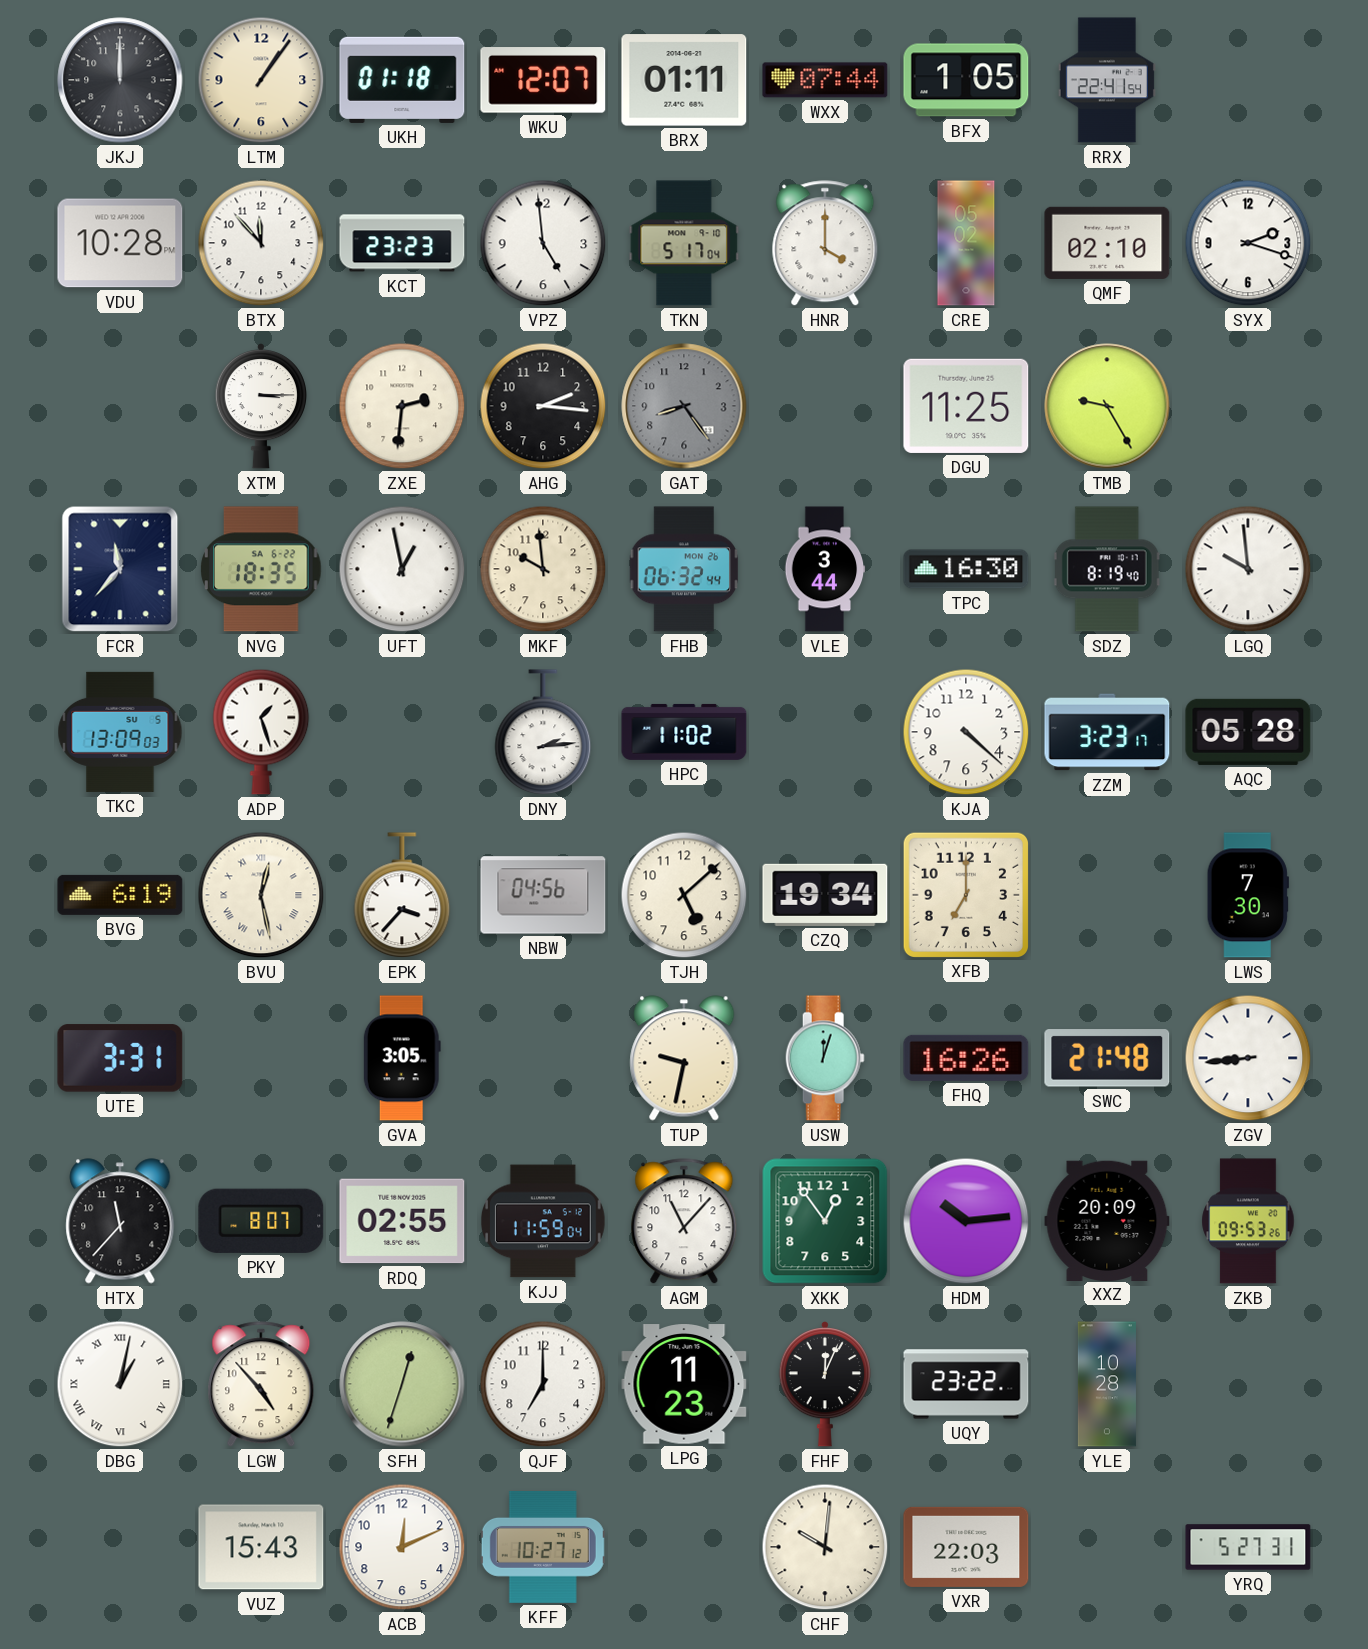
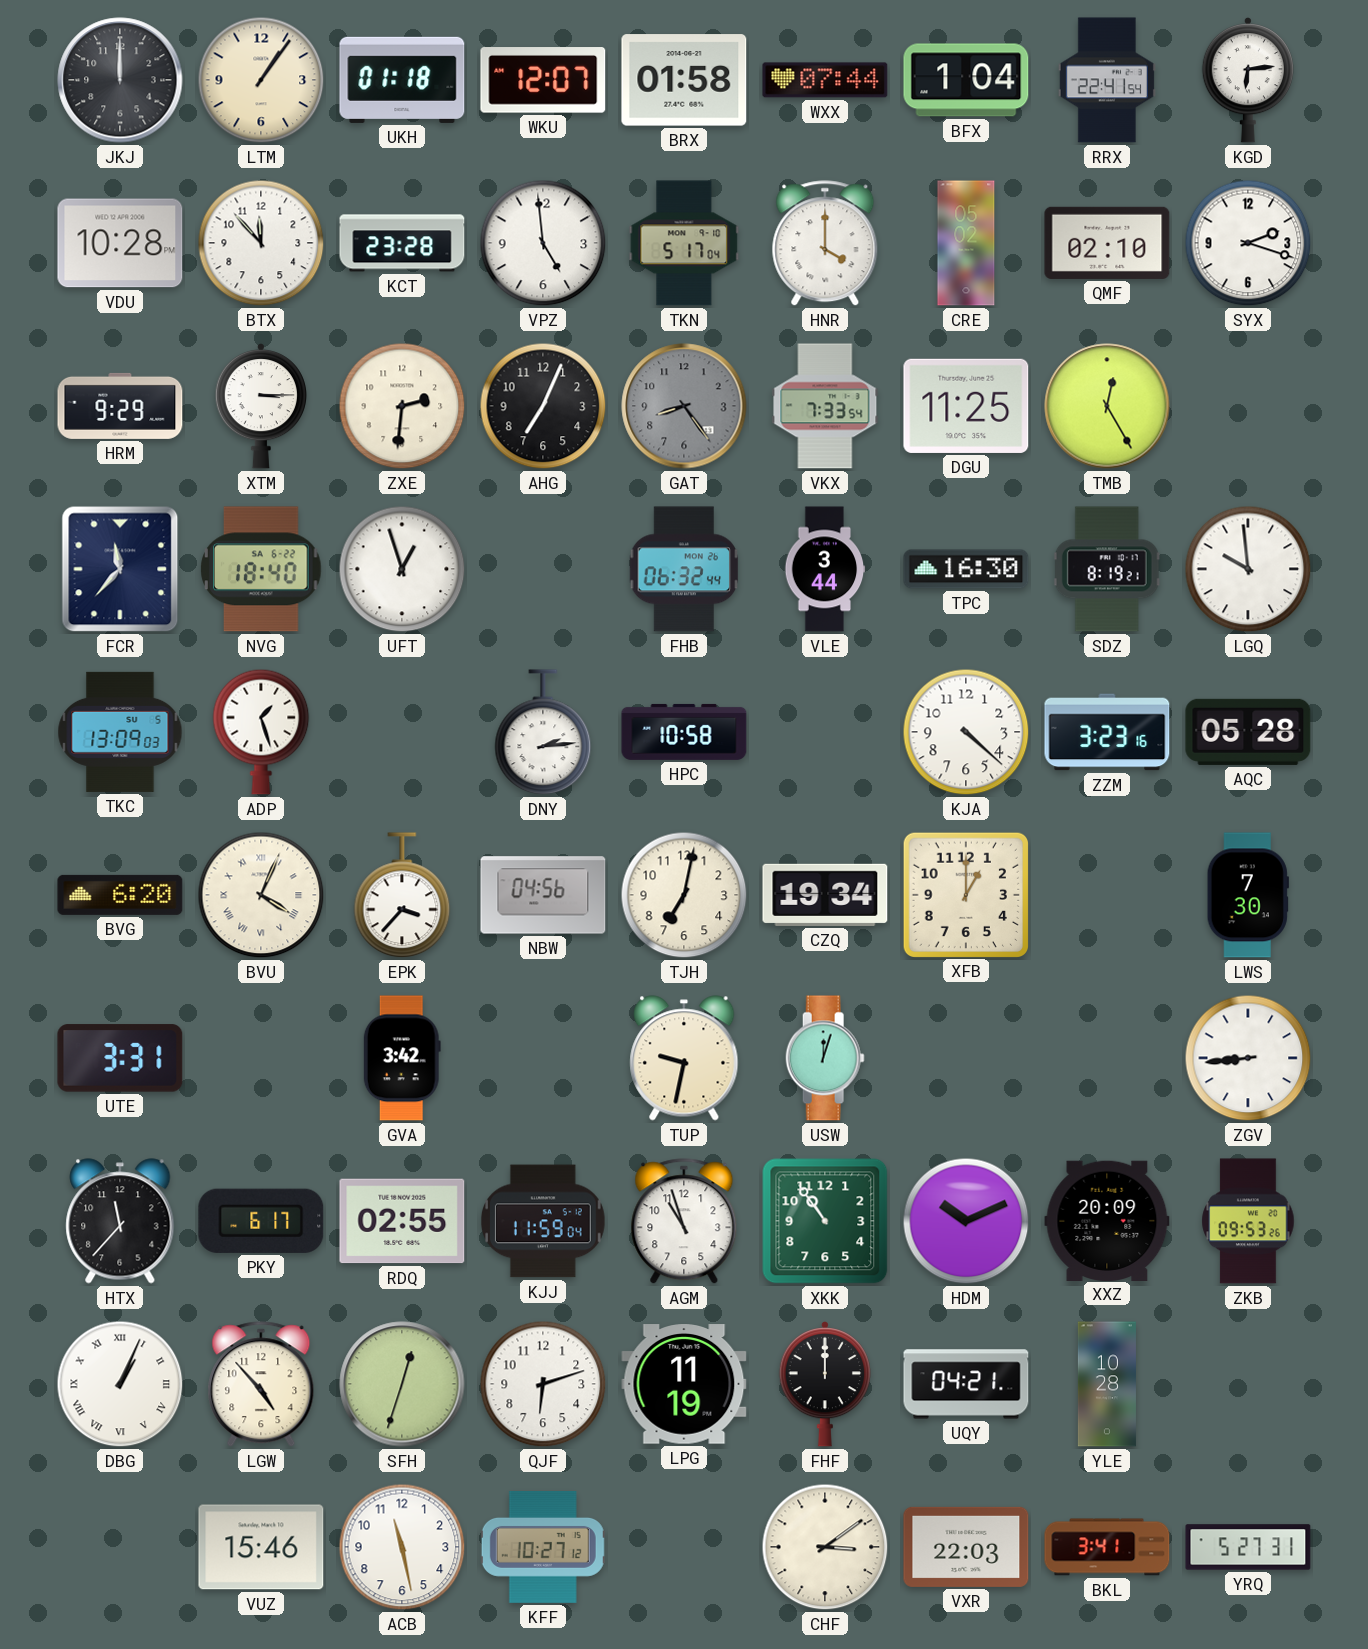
BRX: 01:11 -> 01:58 (684, 80)
BFX: 1:05 -> 1:04 (966, 80)
KGD: none -> 6:14 (1247, 80)
KCT: 23:23 -> 23:28 (402, 243)
HRM: none -> 9:29 (120, 406)
AHG: 2:16 -> 7:04 (543, 406)
VKX: none -> 7:33 (825, 406)
TMB: 9:25 -> 12:25 (1107, 406)
NVG: 18:35 -> 18:40 (261, 569)
UFT: 12:58 -> 12:57 (402, 569)
MKF: 9:59 -> none (543, 569)
SDZ: 8:19:40 -> 8:19:21 (1107, 569)
HPC: 11:02 -> 10:58 (684, 732)
ZZM: 3:23:17 -> 3:23:16 (1107, 732)
BVG: 6:19 -> 6:20 (120, 895)
BVU: 12:28 -> 4:04 (261, 895)
TJH: 5:08 -> 7:02 (684, 895)
XFB: 7:00 -> 1:00 (965, 894)
GVA: 3:05 -> 3:42 (402, 1058)
FHQ: 16:26 -> none (966, 1058)
SWC: 21:48 -> none (1107, 1058)
PKY: 8:07 -> 6:17 (261, 1221)
AGM: 11:07 -> 10:57 (684, 1222)
XKK: 12:54 -> 10:54 (825, 1221)
HDM: 10:14 -> 10:11 (966, 1221)
DBG: 1:02 -> 1:04 (120, 1384)
QJF: 7:00 -> 6:12 (543, 1384)
LPG: 11:23 -> 11:19 (684, 1384)
FHF: 12:04 -> 12:00 (824, 1384)
UQY: 23:22 -> 04:21 (966, 1384)
VUZ: 15:43 -> 15:46 (261, 1547)
ACB: 12:11 -> 11:28 (402, 1547)
CHF: 10:01 -> 3:09 (825, 1547)
BKL: none -> 3:41 (1107, 1547)
